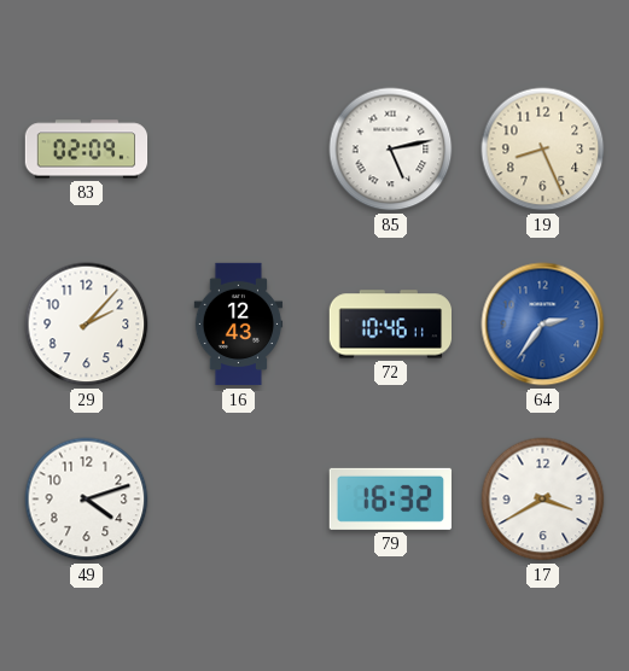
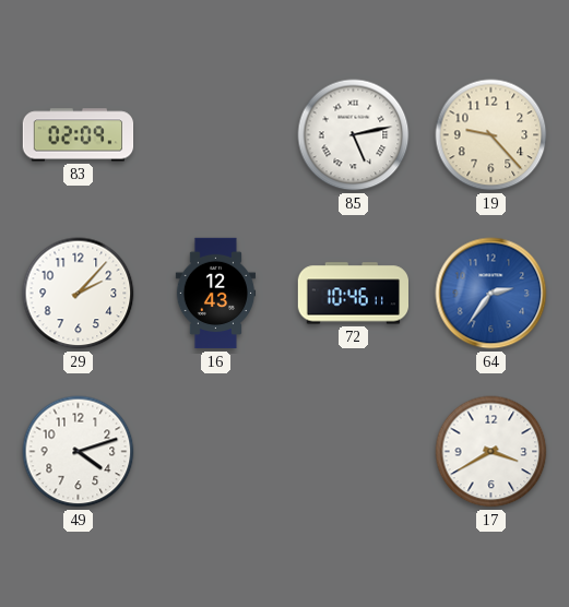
19: 8:26 -> 9:23 (491, 135)
79: 16:32 -> none (390, 498)
